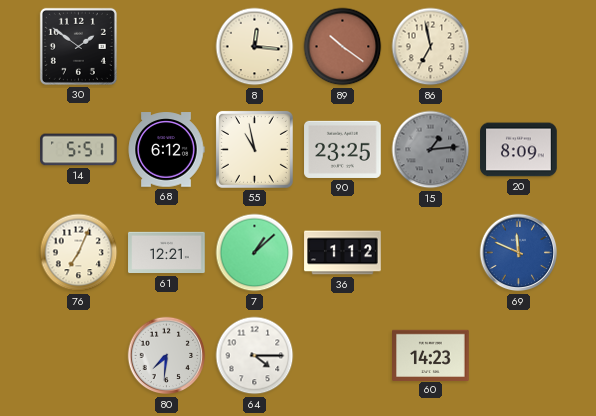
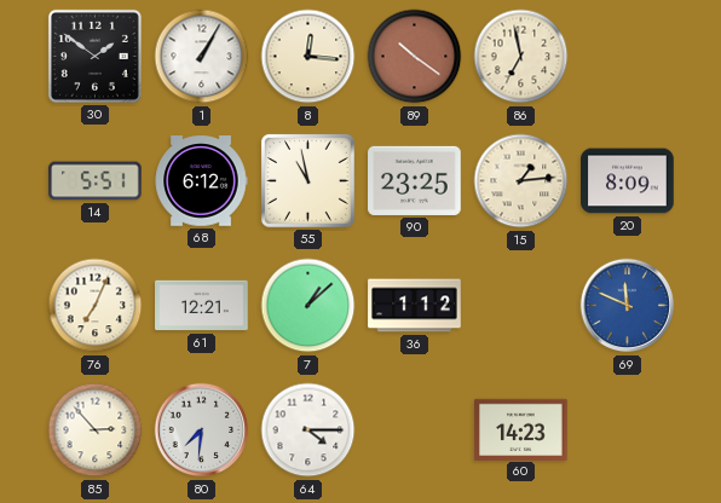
1: none -> 1:05 (202, 57)
15 dial: grey -> cream (521, 181)
85: none -> 2:53 (96, 430)
